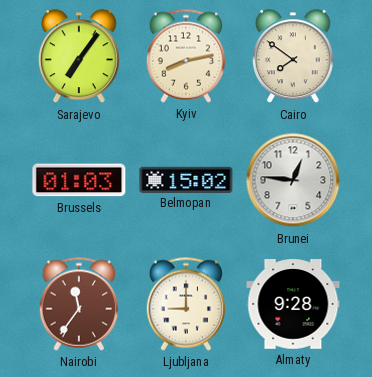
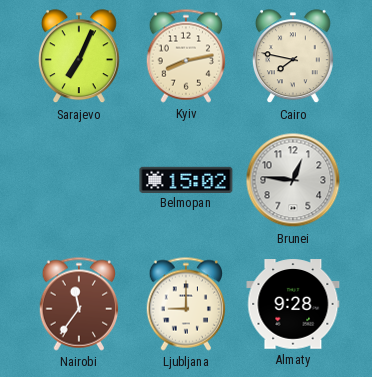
Sarajevo: 7:06 -> 7:04 (79, 57)
Cairo: 7:51 -> 7:47 (293, 57)
Brussels: 01:03 -> none (79, 180)
